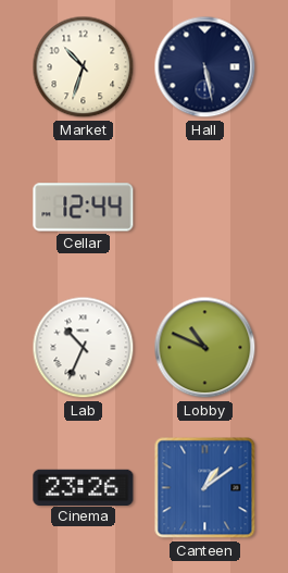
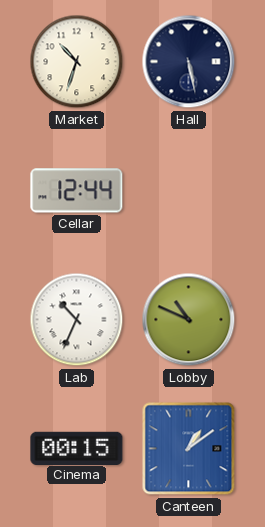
Cinema: 23:26 -> 00:15 (77, 448)
